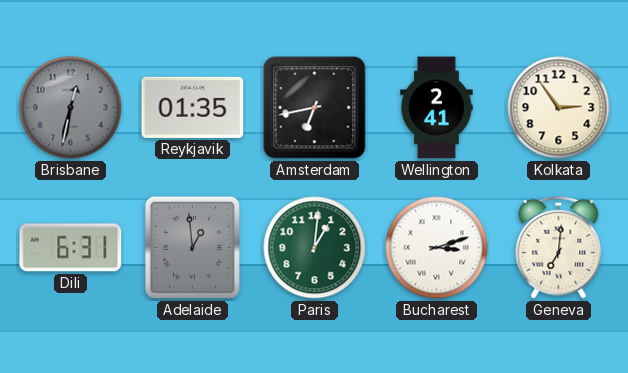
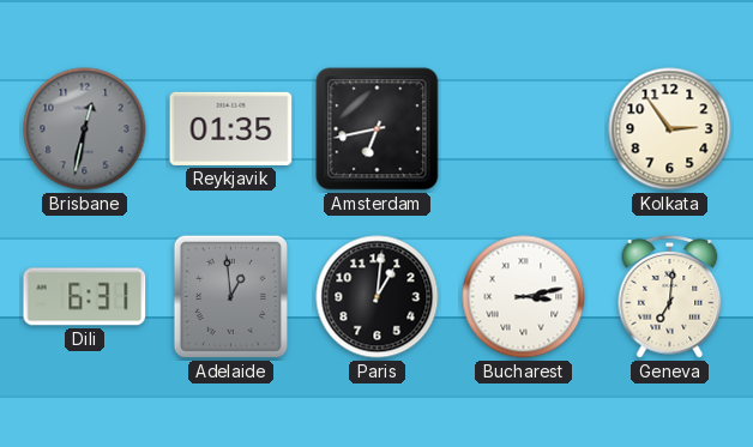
Wellington: 2:41 -> none (437, 108)
Paris dial: green -> black (378, 297)
Bucharest: 3:12 -> 3:13 (524, 297)
